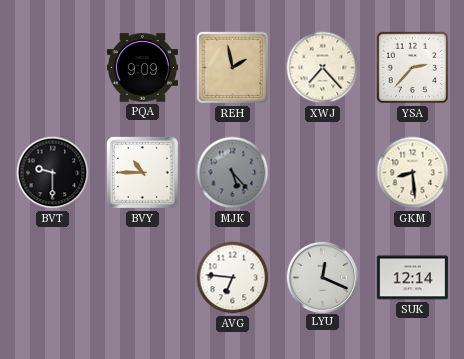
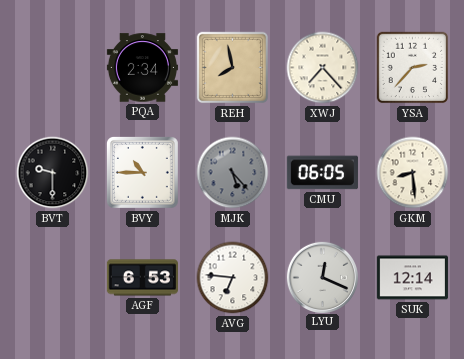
PQA: 9:09 -> 2:34 (142, 68)
REH: 1:58 -> 7:58 (233, 68)
CMU: none -> 06:05 (322, 173)
AGF: none -> 6:53 (142, 278)
